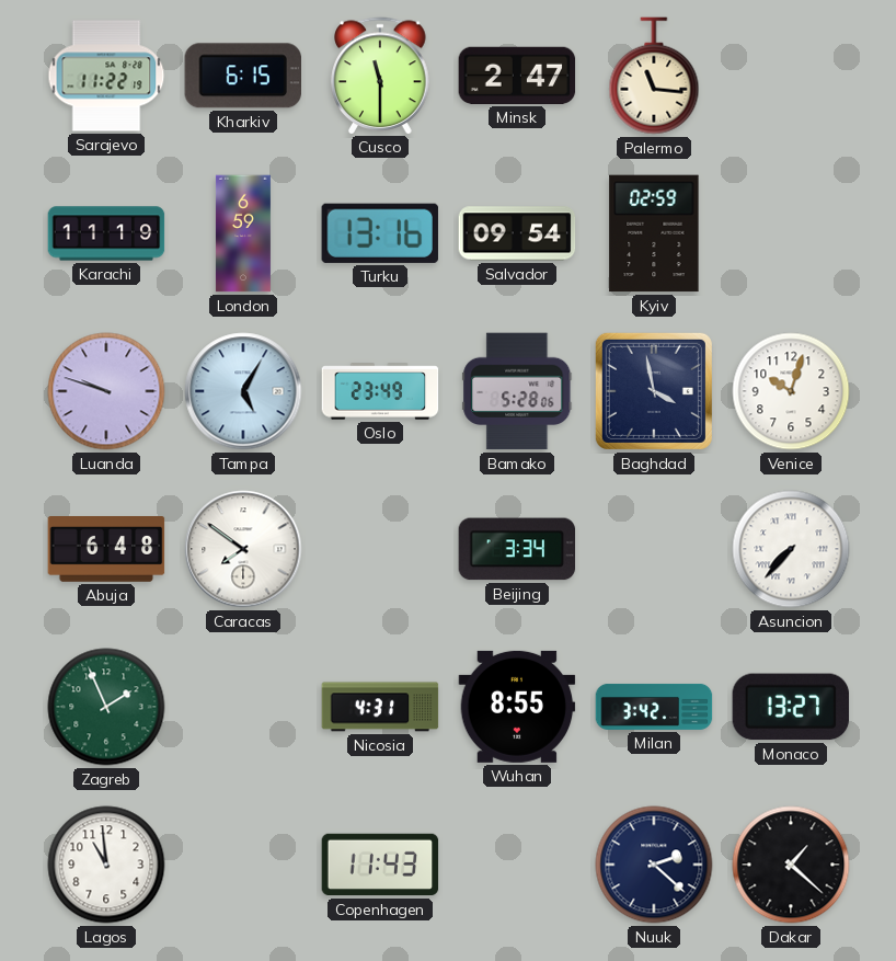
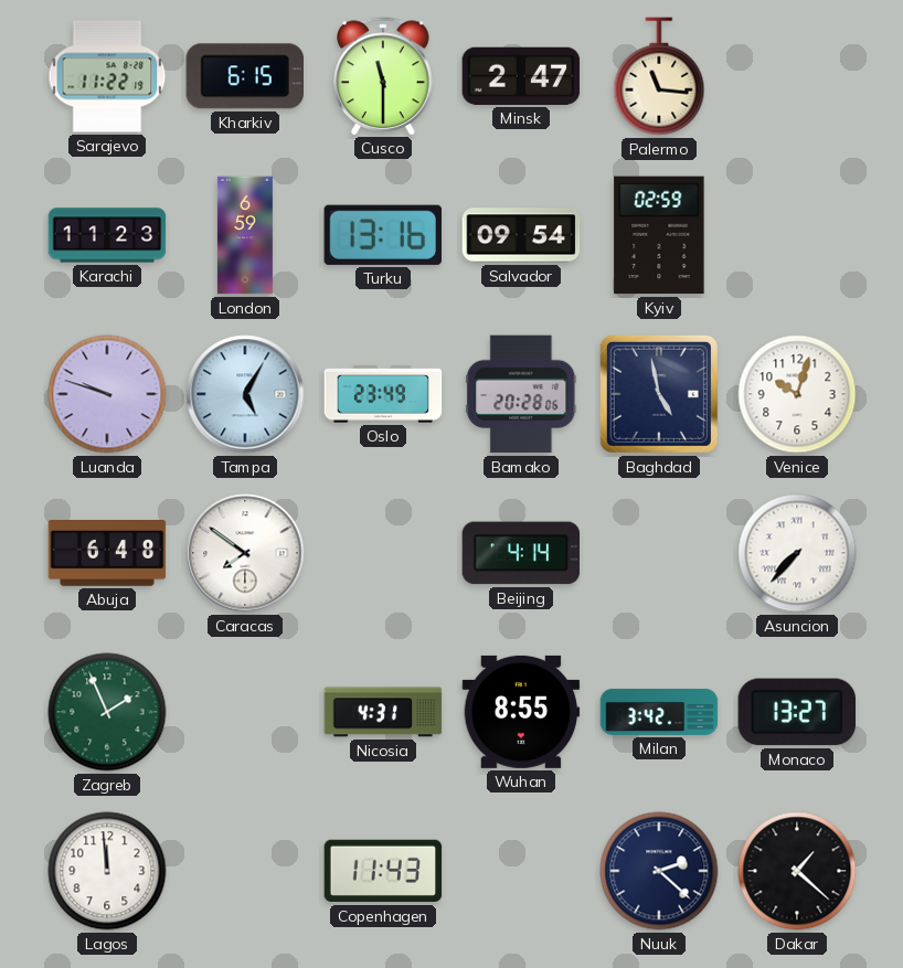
Karachi: 11:19 -> 11:23 (107, 235)
Bamako: 5:28 -> 20:28 (521, 394)
Baghdad: 3:58 -> 4:58 (659, 394)
Beijing: 3:34 -> 4:14 (521, 553)
Lagos: 10:59 -> 11:59 (107, 871)
